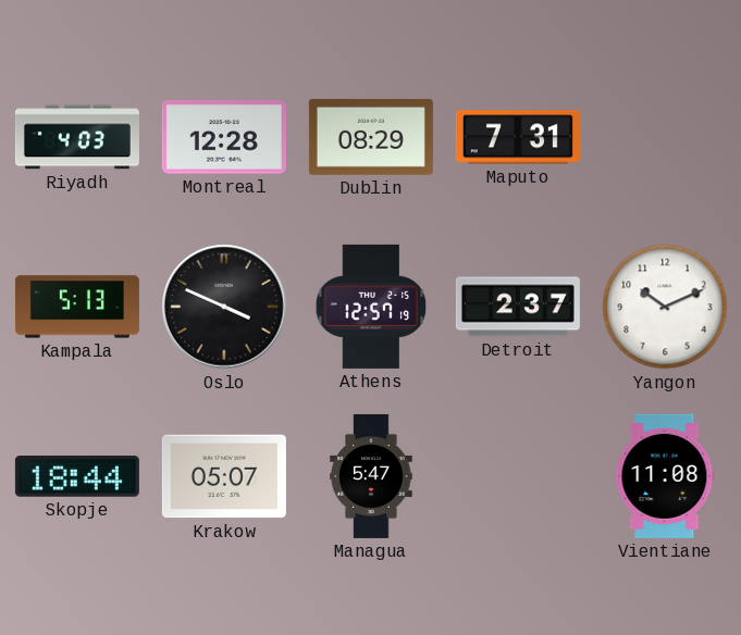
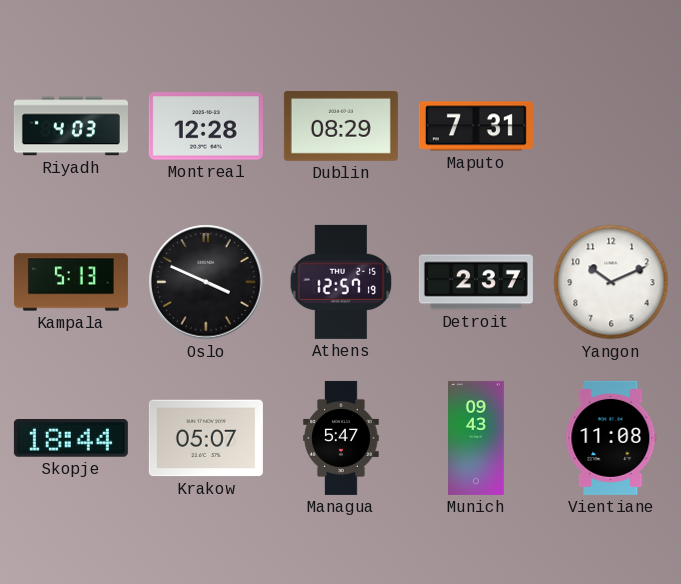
Munich: none -> 09:43 (476, 438)
